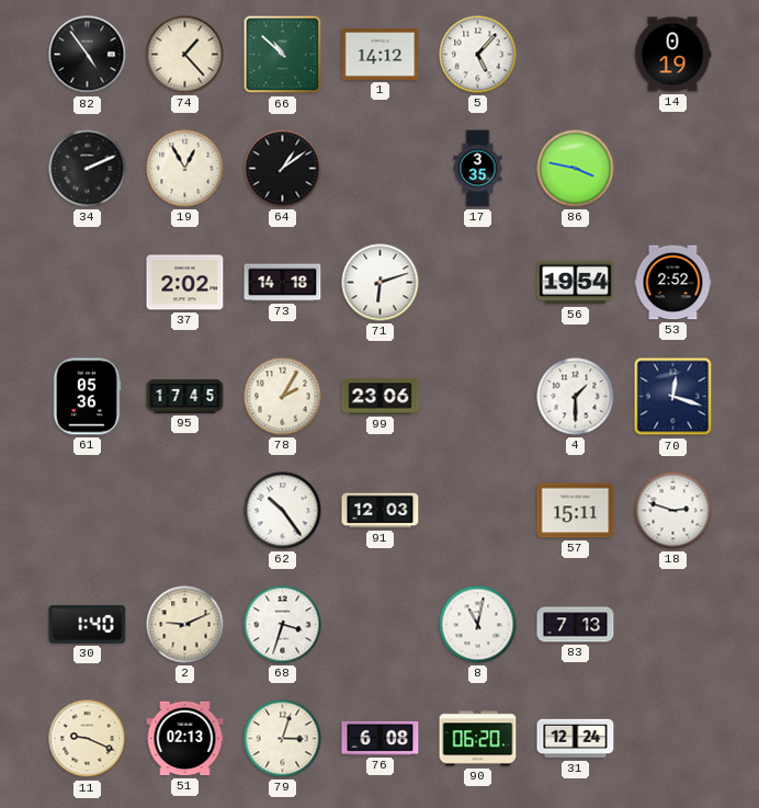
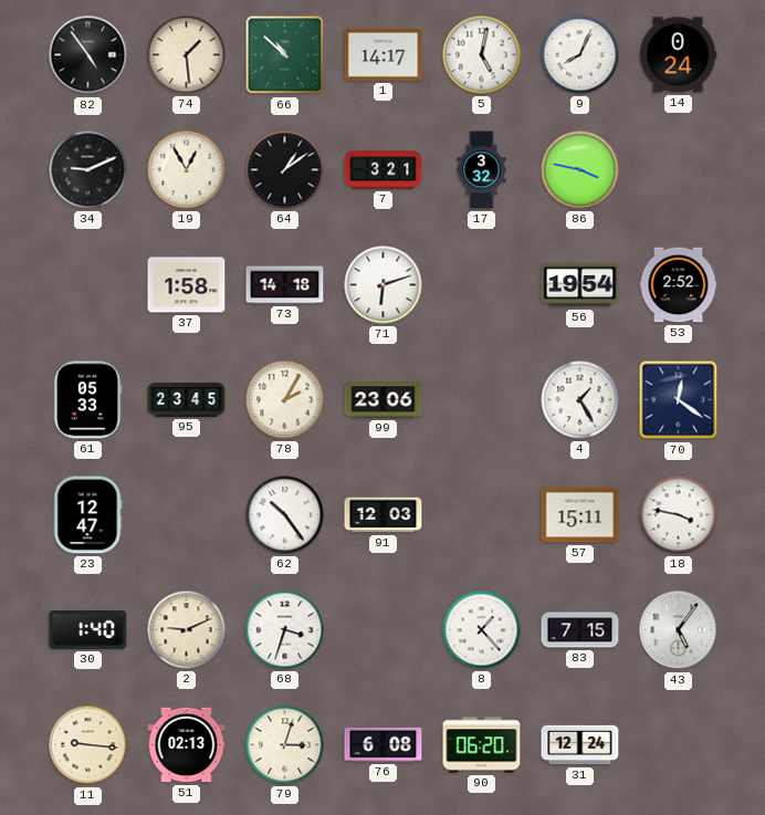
74: 1:23 -> 1:29 (187, 55)
1: 14:12 -> 14:17 (384, 54)
5: 5:07 -> 5:02 (482, 55)
9: none -> 8:04 (580, 55)
14: 0:19 -> 0:24 (678, 55)
34: 2:11 -> 9:11 (88, 170)
7: none -> 3:21 (384, 170)
17: 3:35 -> 3:32 (482, 170)
37: 2:02 -> 1:58 (187, 285)
61: 05:36 -> 05:33 (87, 400)
95: 17:45 -> 23:45 (187, 399)
4: 1:30 -> 1:25 (580, 400)
70: 12:18 -> 12:21 (679, 400)
23: none -> 12:47 (87, 515)
18: 2:48 -> 3:47 (679, 515)
8: 11:02 -> 1:23 (482, 630)
83: 7:13 -> 7:15 (580, 630)
43: none -> 5:06 (679, 630)
11: 9:19 -> 9:16 (88, 745)
